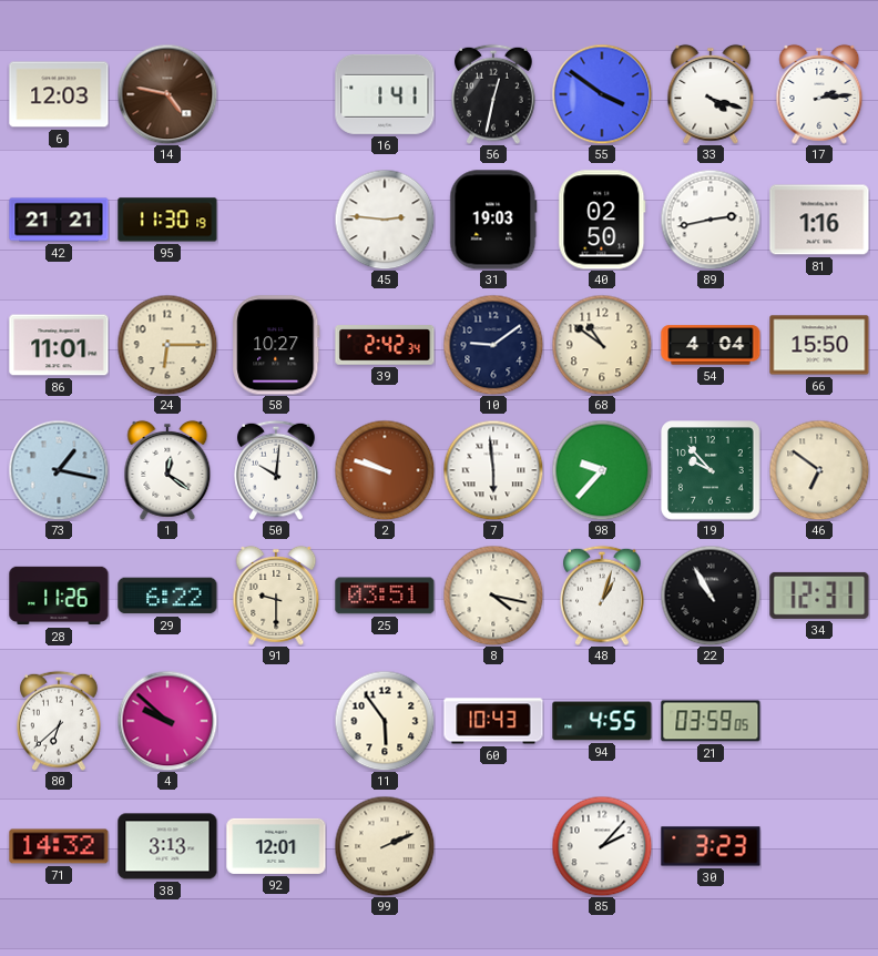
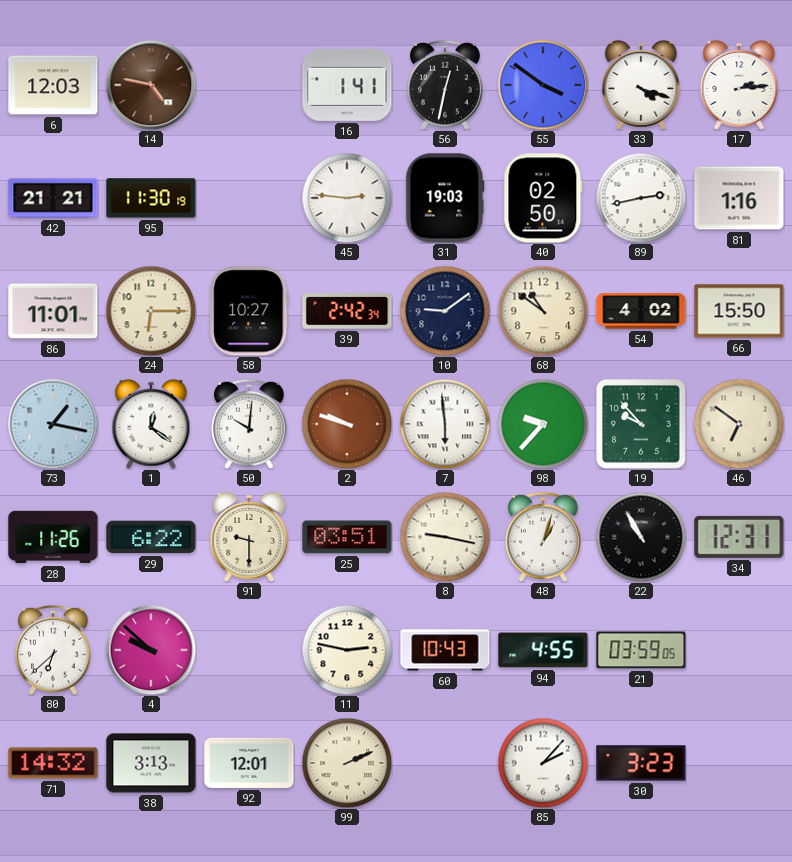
54: 4:04 -> 4:02 (641, 311)
8: 4:17 -> 9:17 (445, 537)
11: 5:54 -> 2:47 (347, 650)
